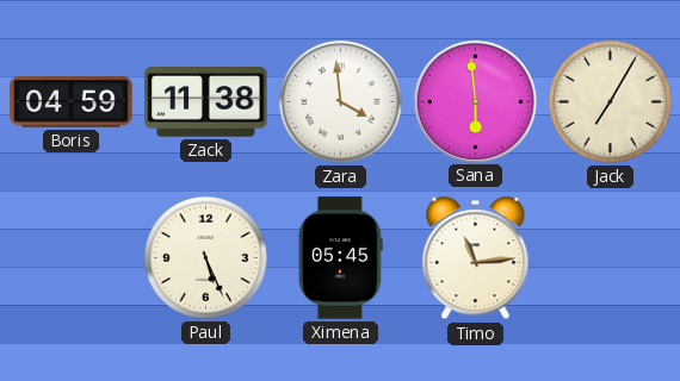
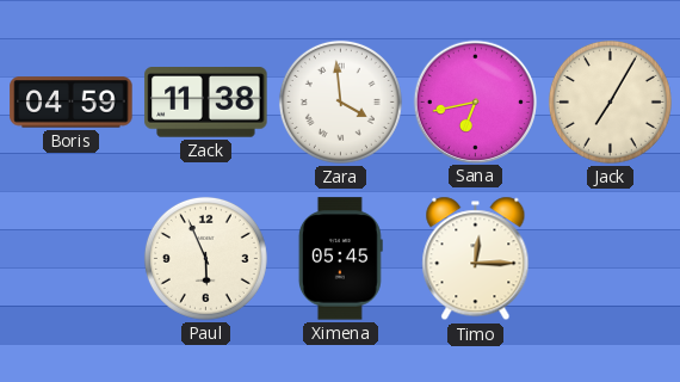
Sana: 5:59 -> 6:43 (475, 101)
Paul: 5:26 -> 5:56 (205, 258)
Timo: 11:14 -> 12:15 (476, 259)
